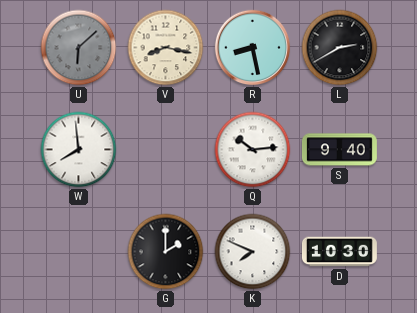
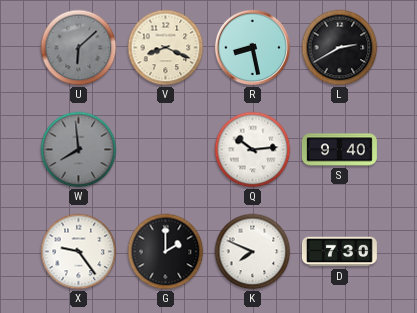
V: 8:17 -> 8:19 (166, 48)
W dial: white -> grey (79, 150)
X: none -> 9:24 (79, 252)
D: 10:30 -> 7:30 (339, 252)
